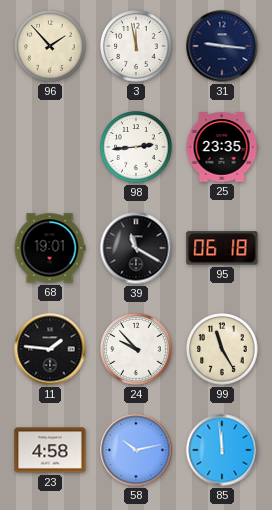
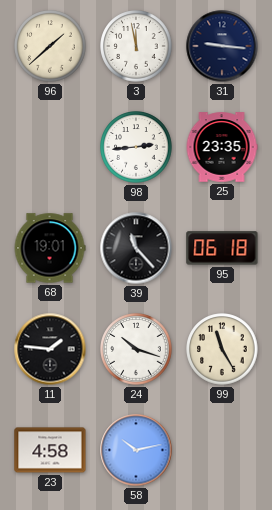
96: 1:53 -> 1:38 (50, 46)
39: 11:20 -> 11:23 (136, 248)
24: 9:53 -> 10:18 (136, 349)
85: 11:59 -> none (222, 450)
